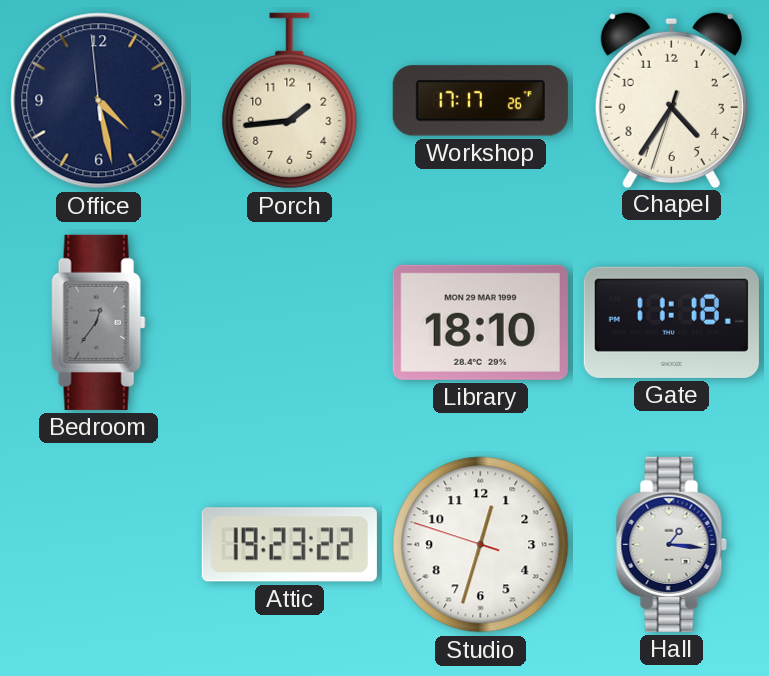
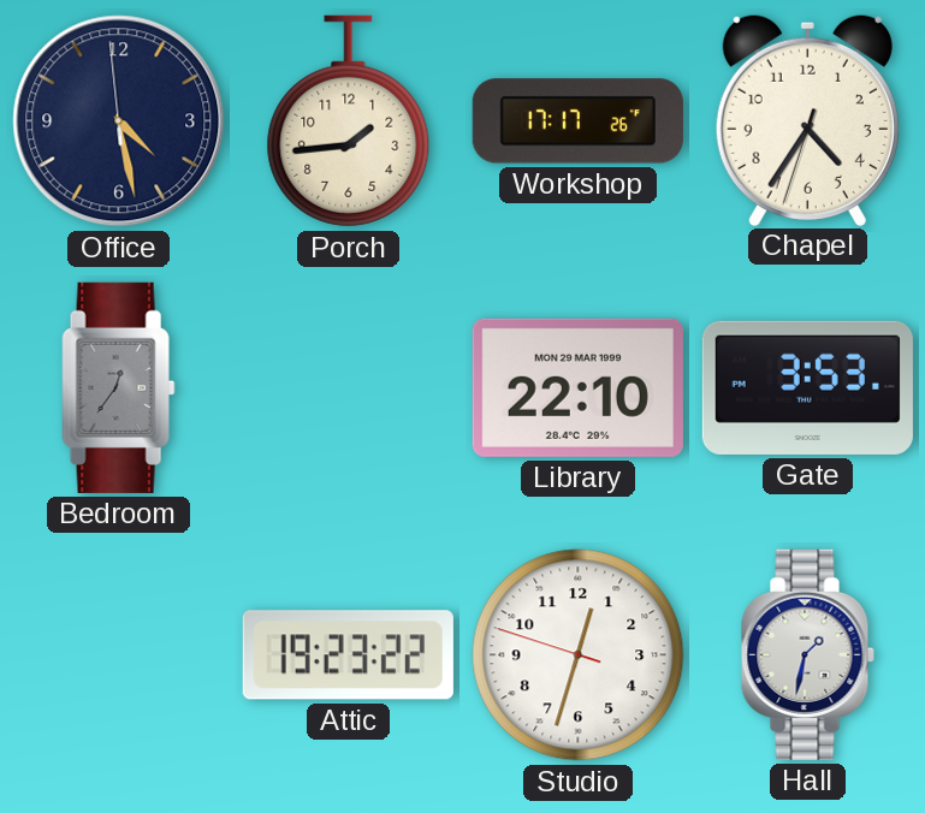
Library: 18:10 -> 22:10 (577, 387)
Gate: 11:18 -> 3:53 (807, 387)
Hall: 1:16 -> 1:32 (807, 654)
